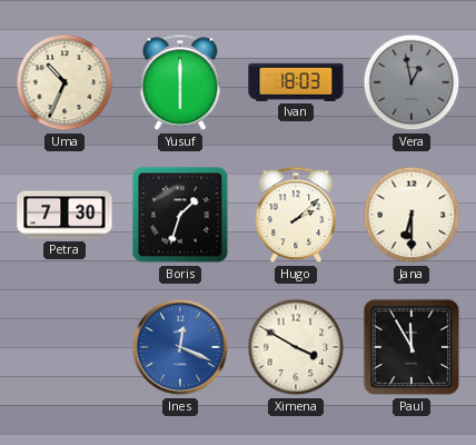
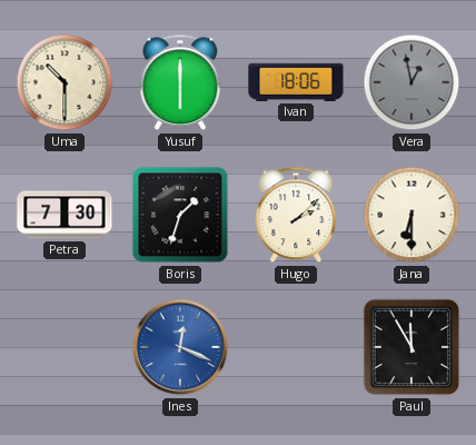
Uma: 10:34 -> 10:30 (65, 82)
Ivan: 18:03 -> 18:06 (296, 82)
Ximena: 3:50 -> none (296, 347)
